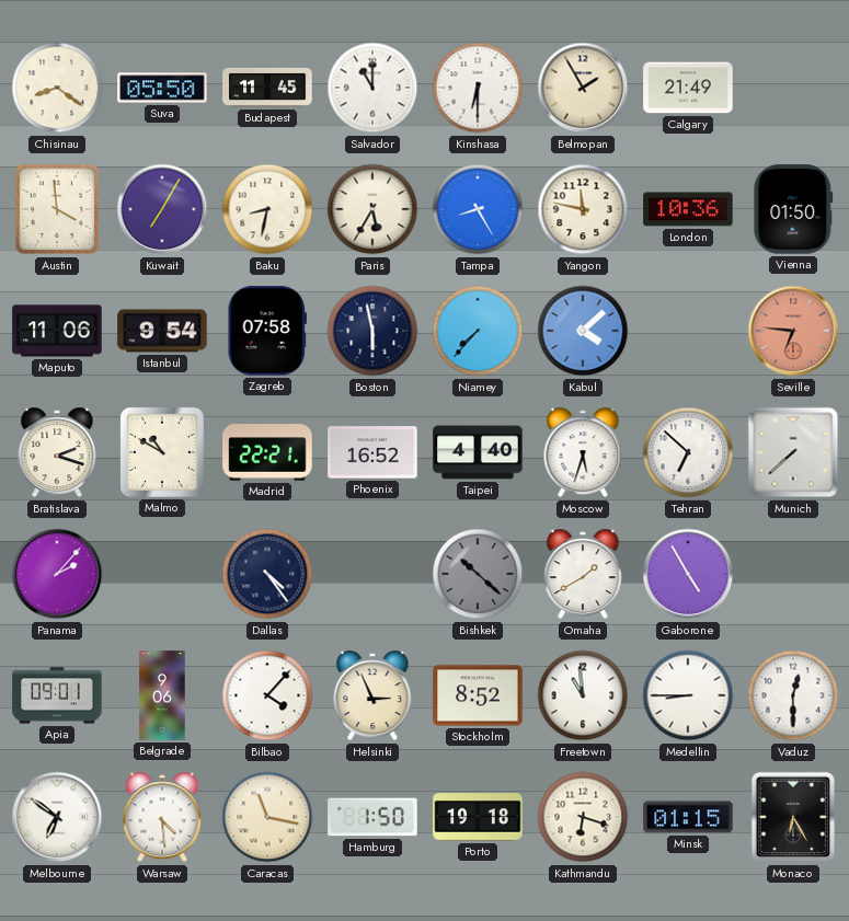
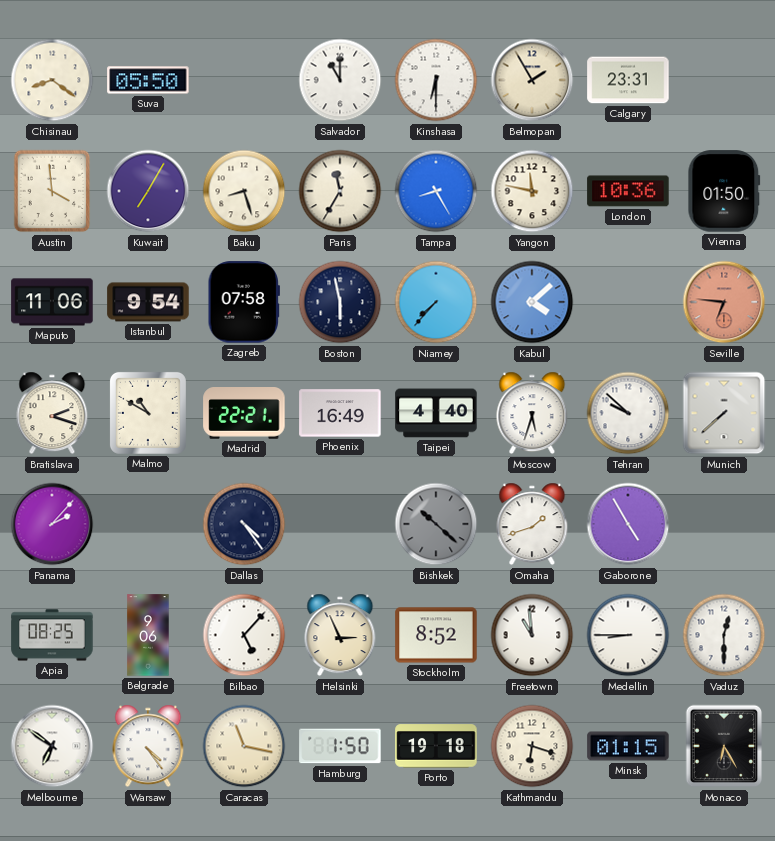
Budapest: 11:45 -> none (267, 88)
Calgary: 21:49 -> 23:31 (628, 80)
Baku: 8:32 -> 8:27 (244, 191)
Paris: 5:35 -> 11:35 (340, 191)
Phoenix: 16:52 -> 16:49 (340, 413)
Tehran: 6:52 -> 9:52 (628, 413)
Omaha: 1:40 -> 1:42 (532, 524)
Apia: 09:01 -> 08:25 (52, 635)
Bilbao: 4:07 -> 5:07 (244, 635)
Warsaw: 4:29 -> 4:24 (148, 746)
